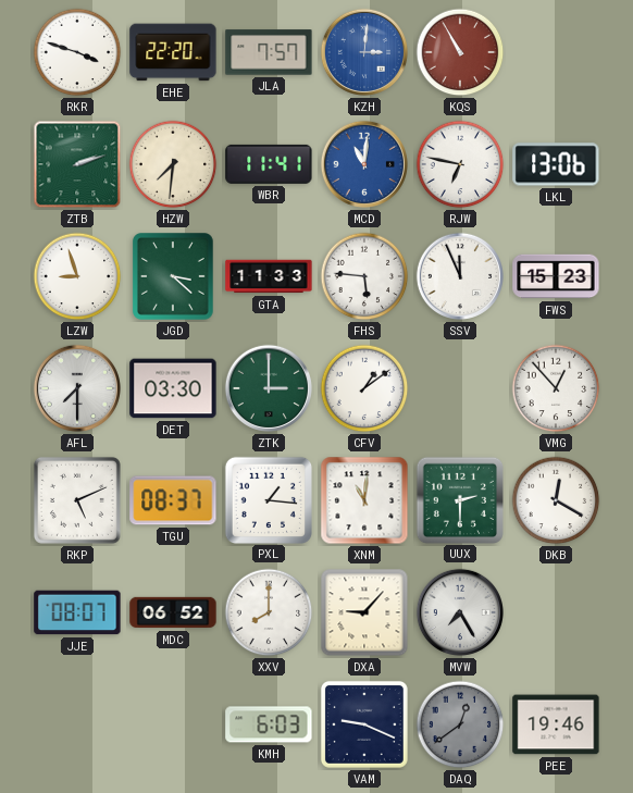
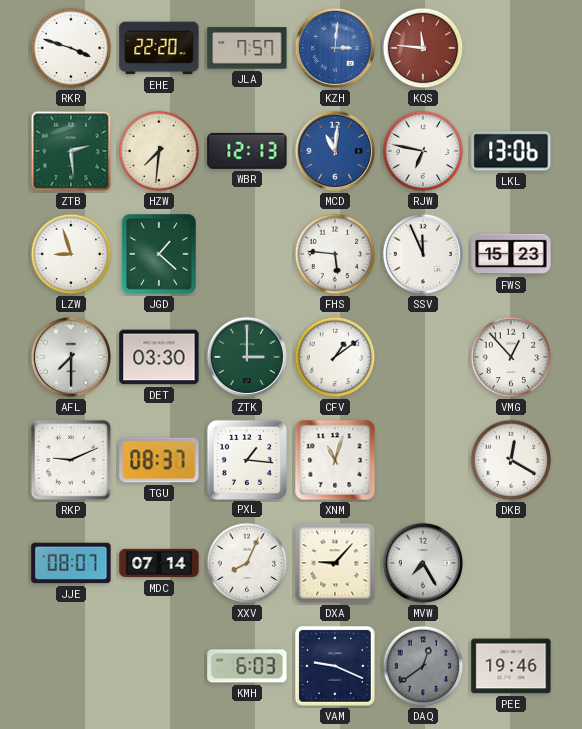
KQS: 10:55 -> 11:46 (423, 48)
ZTB: 2:12 -> 2:29 (71, 151)
WBR: 11:41 -> 12:13 (247, 151)
JGD: 3:22 -> 1:22 (160, 255)
GTA: 11:33 -> none (269, 276)
RKP: 5:11 -> 9:11 (71, 460)
XNM: 11:01 -> 11:03 (335, 460)
UUX: 2:30 -> none (459, 499)
MDC: 06:52 -> 07:14 (159, 563)
XXV: 8:00 -> 8:04 (247, 563)
